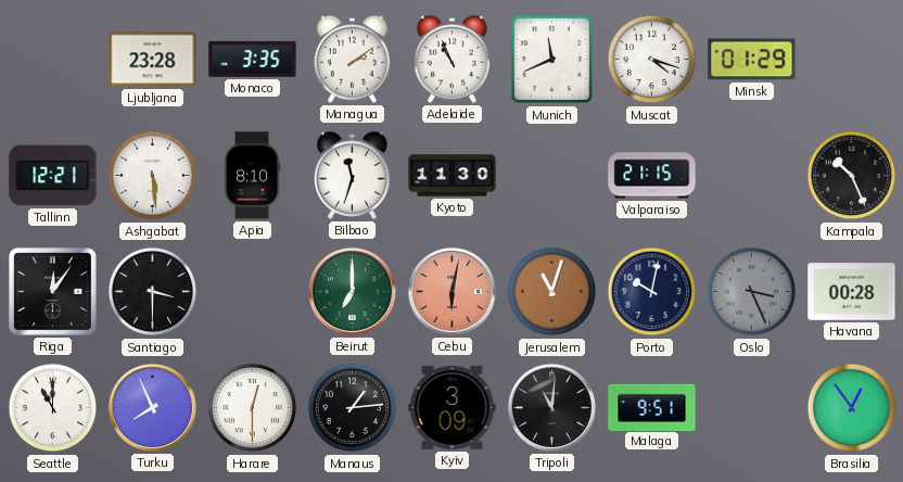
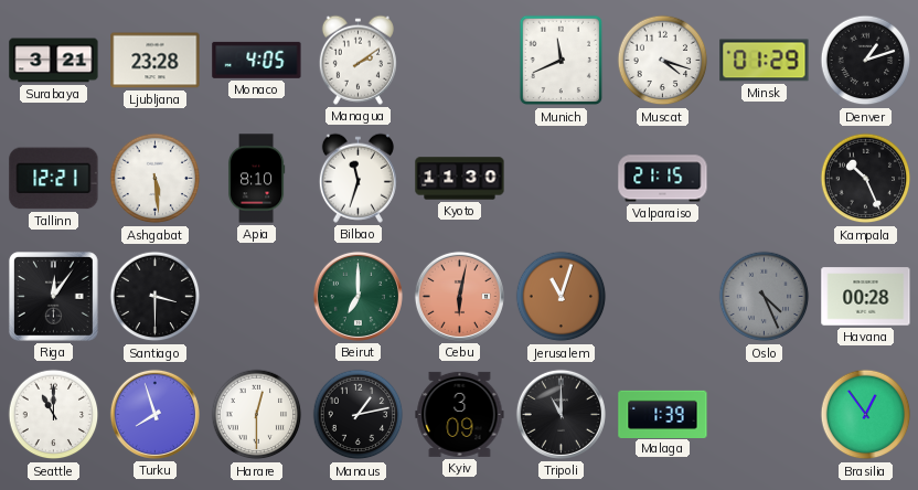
Surabaya: none -> 3:21 (54, 61)
Monaco: 3:35 -> 4:05 (257, 60)
Adelaide: 10:56 -> none (452, 59)
Denver: none -> 1:12 (866, 61)
Porto: 10:02 -> none (652, 292)
Oslo: 3:26 -> 4:26 (765, 297)
Turku: 7:56 -> 7:57 (154, 414)
Manaus: 1:14 -> 1:13 (359, 415)
Tripoli: 11:01 -> 11:00 (561, 414)
Malaga: 9:51 -> 1:39 (663, 414)
